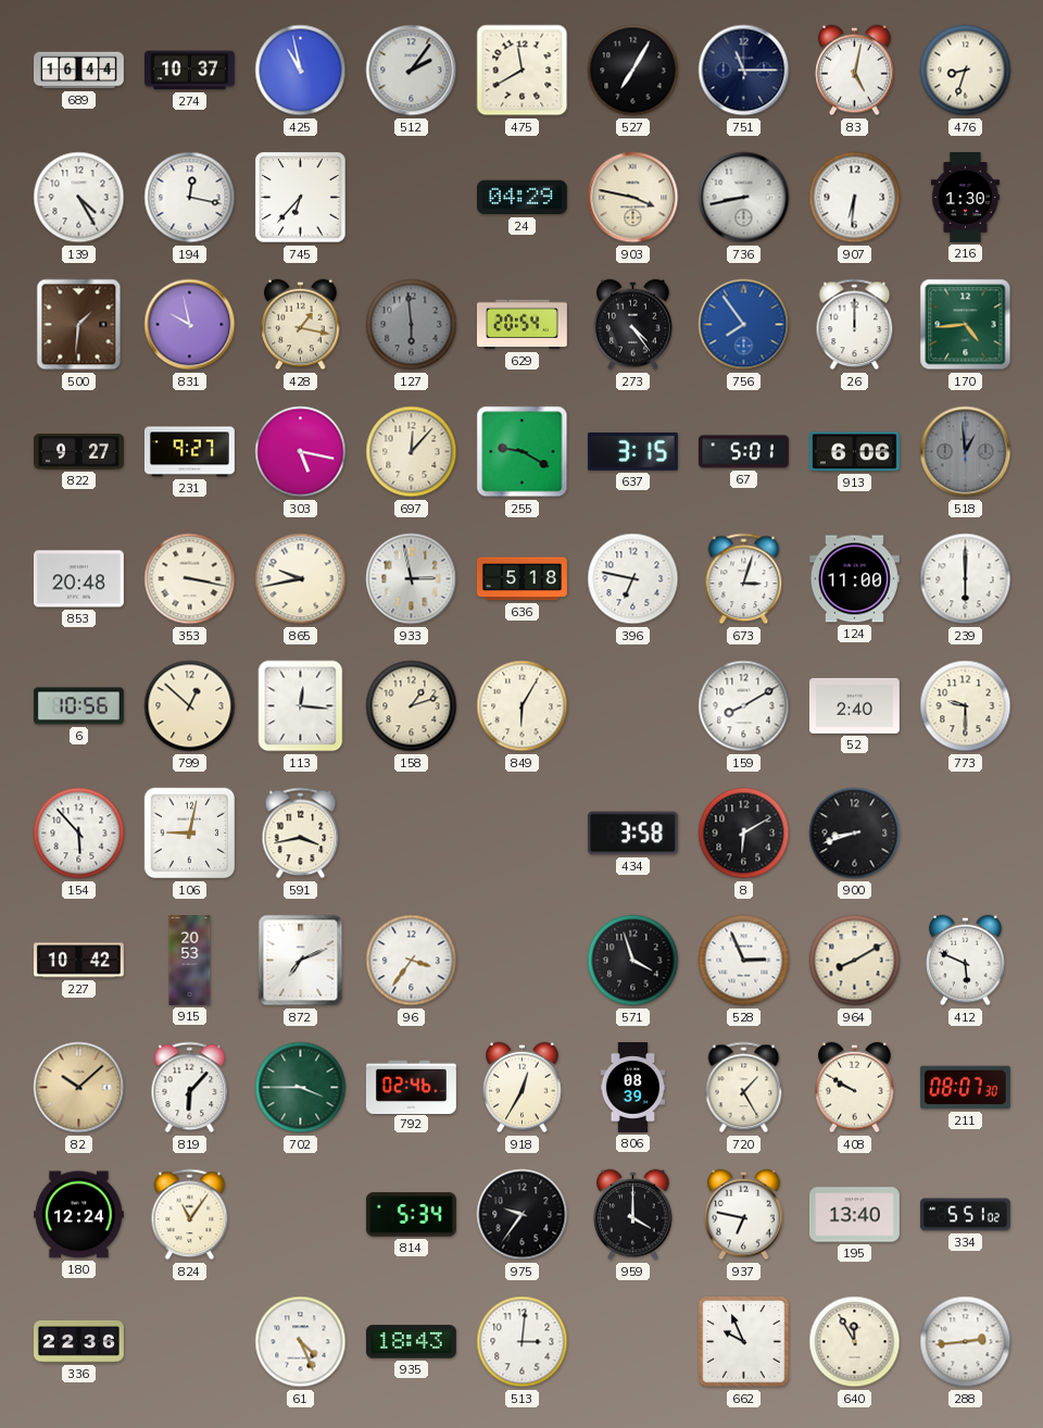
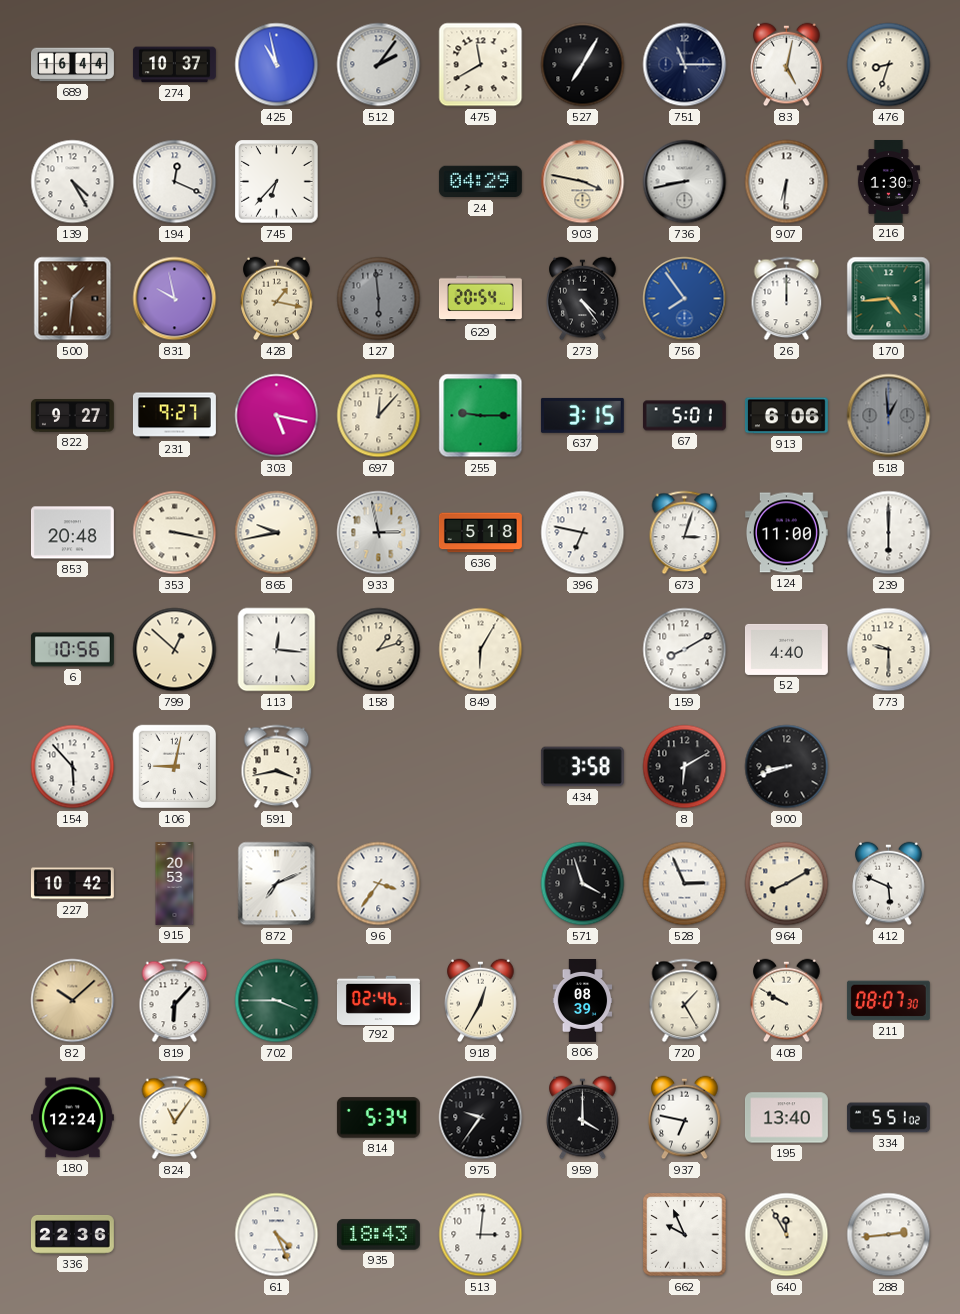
194: 12:17 -> 12:19 (175, 182)
255: 9:20 -> 9:15 (481, 416)
52: 2:40 -> 4:40 (786, 649)
